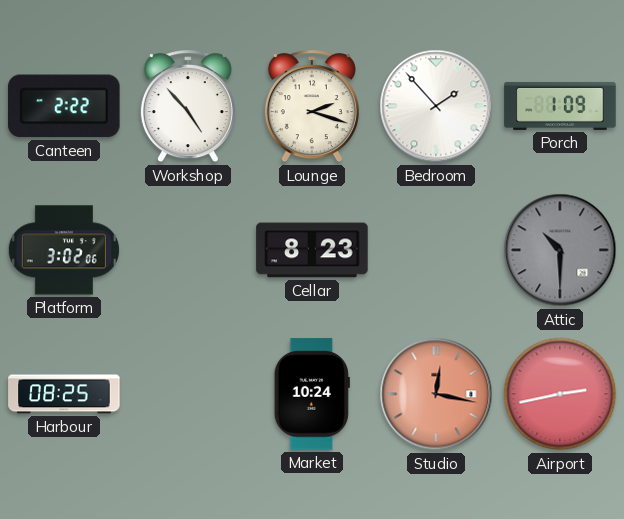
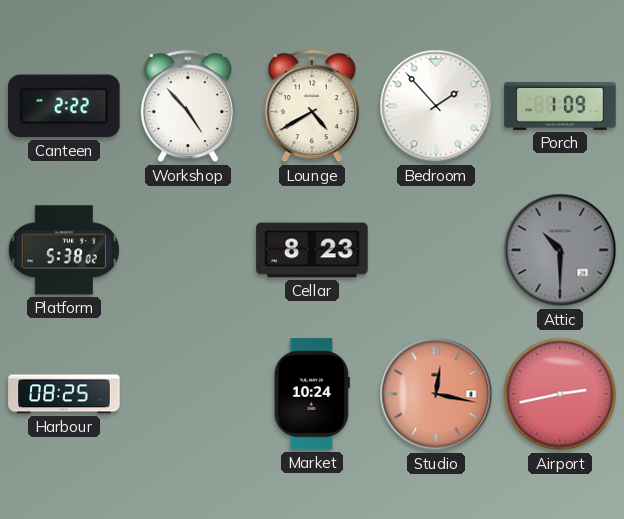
Lounge: 2:18 -> 4:40 (312, 107)
Platform: 3:02 -> 5:38 (64, 250)
